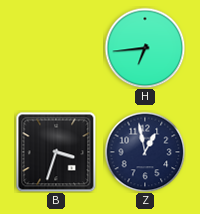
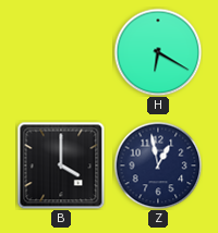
H: 6:44 -> 6:20 (158, 52)
B: 3:33 -> 4:00 (61, 165)
